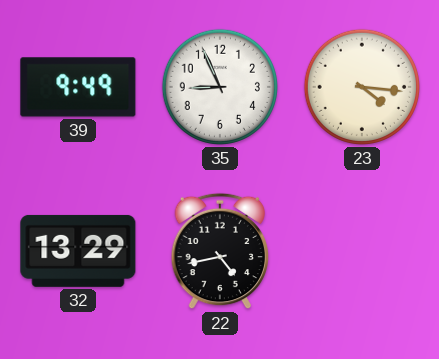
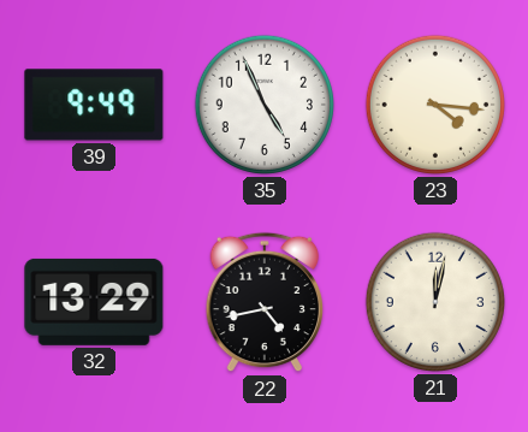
35: 8:56 -> 4:56 (265, 105)
21: none -> 12:02 (435, 302)
